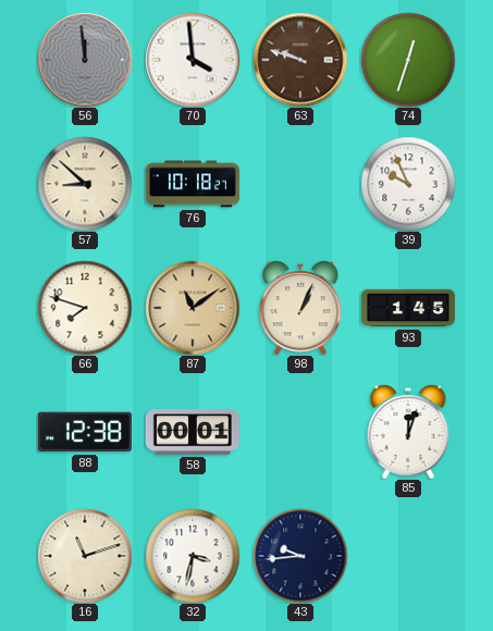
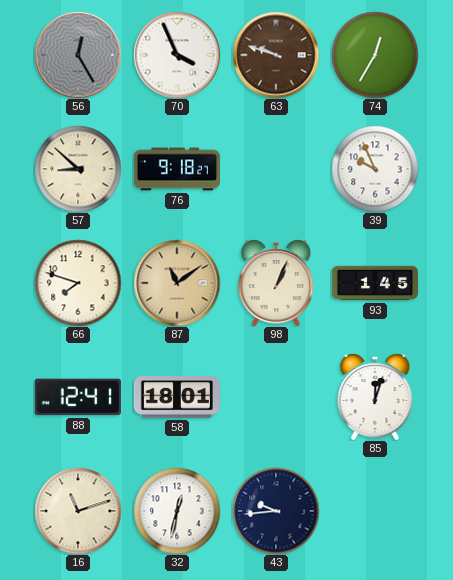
56: 11:59 -> 12:25 (78, 55)
70: 3:59 -> 3:56 (177, 55)
74: 12:33 -> 12:35 (375, 55)
76: 10:18 -> 9:18 (177, 169)
88: 12:38 -> 12:41 (78, 397)
58: 00:01 -> 18:01 (177, 397)
32: 3:32 -> 12:32 (177, 511)
